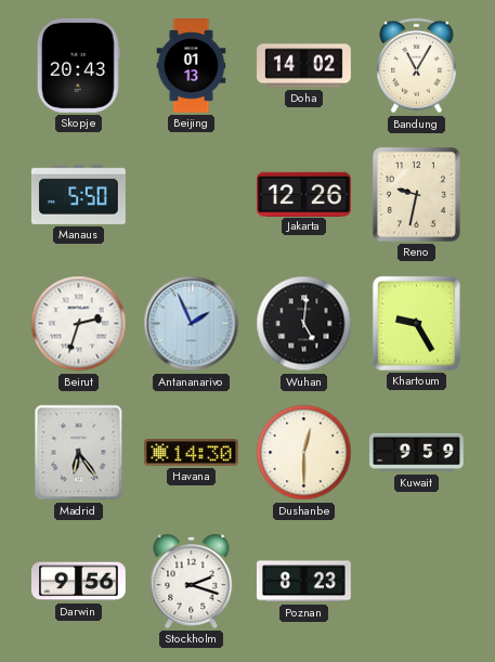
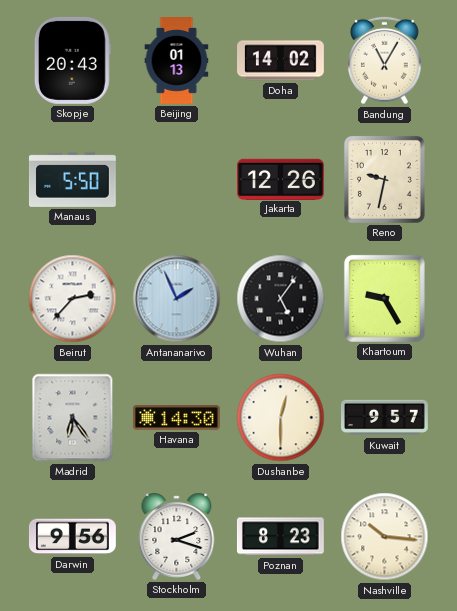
Beirut: 2:33 -> 2:37 (73, 299)
Wuhan: 5:01 -> 5:06 (281, 299)
Kuwait: 9:59 -> 9:57 (385, 418)
Nashville: none -> 10:16 (385, 537)
